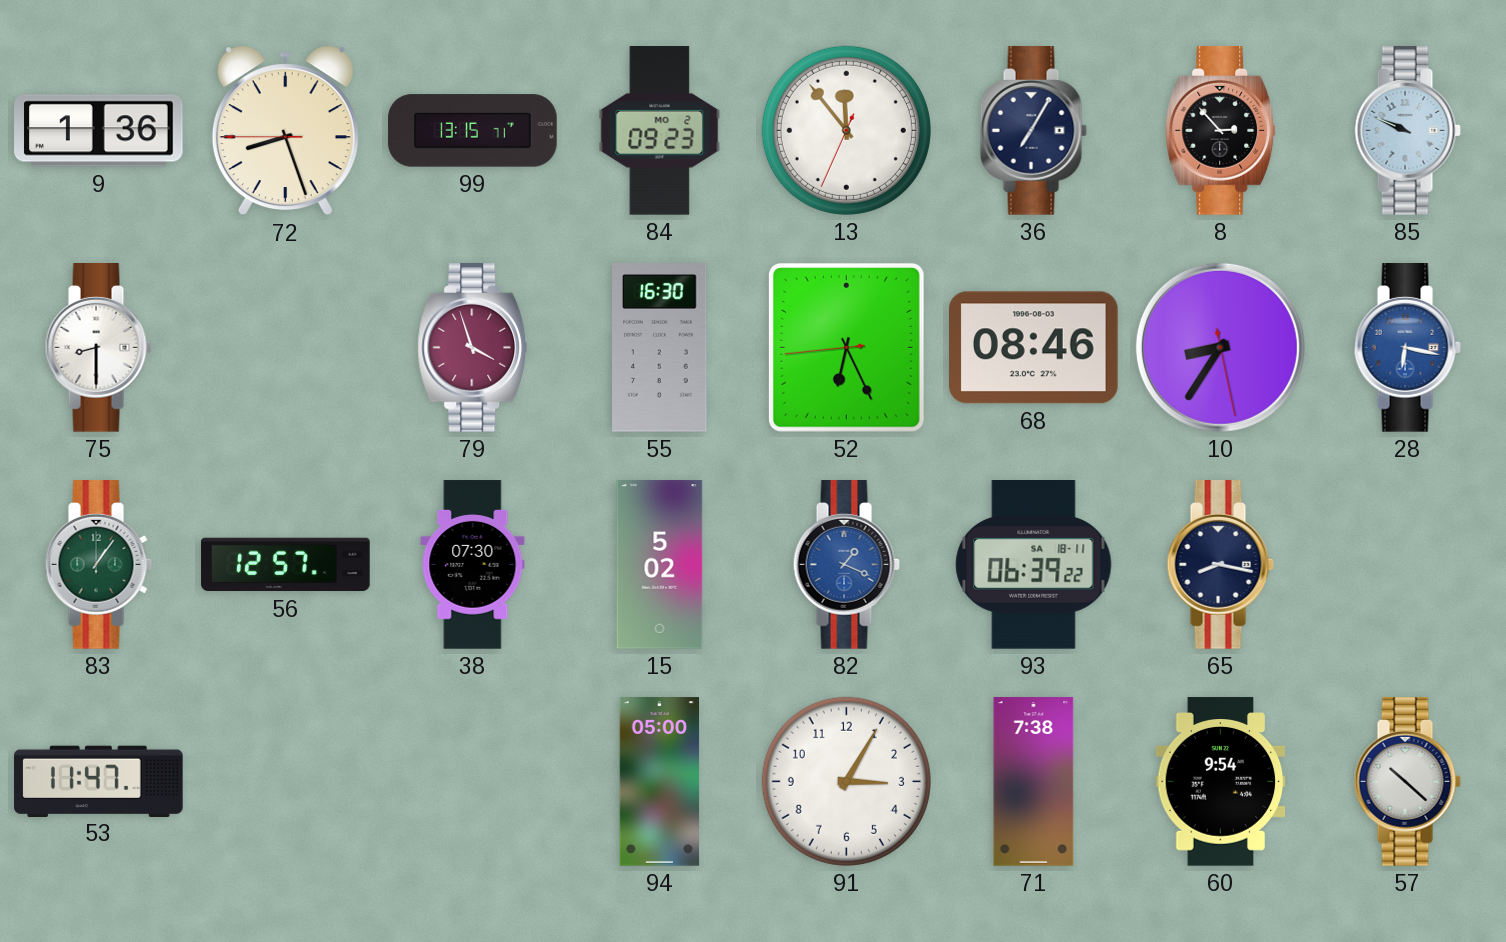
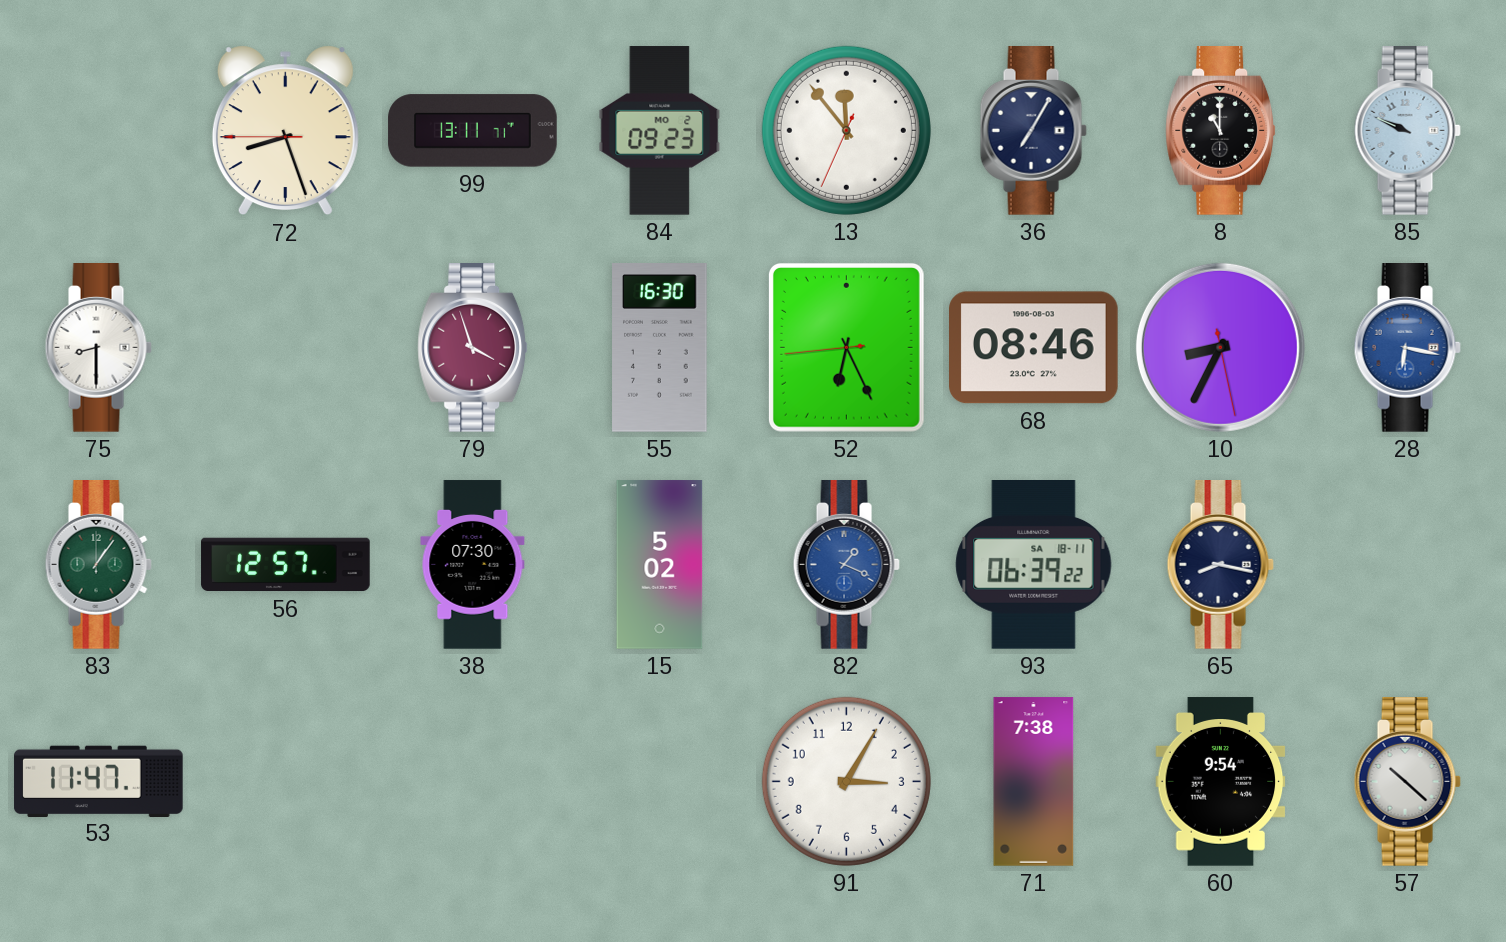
9: 1:36 -> none (99, 131)
99: 13:15 -> 13:11 (473, 131)
8: 2:53 -> 11:00 (1221, 131)
10: 8:35 -> 8:34 (1220, 347)
94: 05:00 -> none (660, 782)
